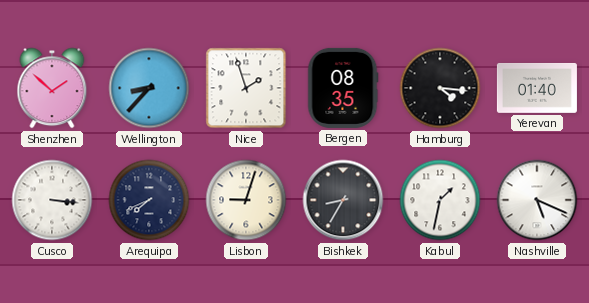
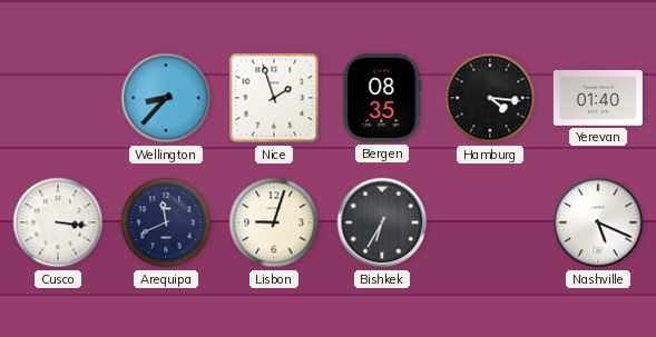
Shenzhen: 1:52 -> none (52, 88)
Arequipa: 7:41 -> 11:41 (166, 222)
Bishkek: 8:35 -> 6:35 (382, 222)
Kabul: 1:32 -> none (440, 200)
